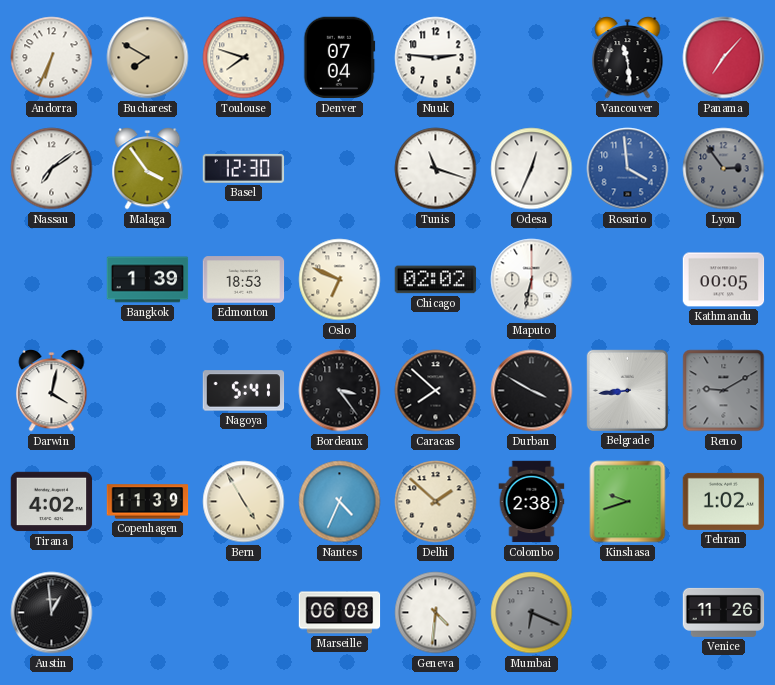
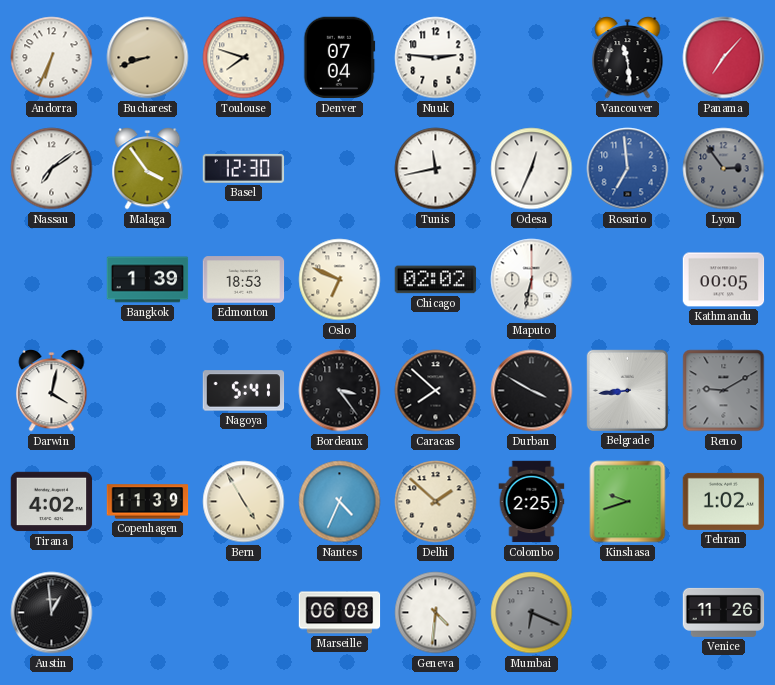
Bucharest: 7:50 -> 8:42 (148, 58)
Tunis: 11:18 -> 11:43 (436, 169)
Rosario: 3:59 -> 6:59 (628, 169)
Colombo: 2:38 -> 2:25 (532, 502)
